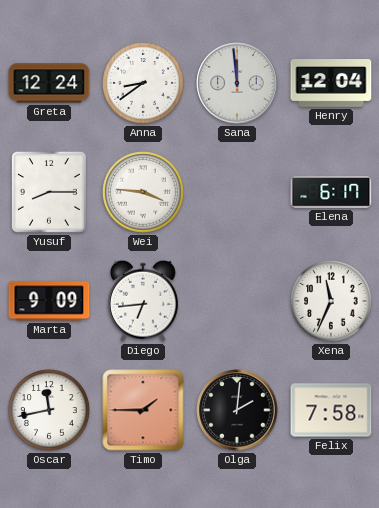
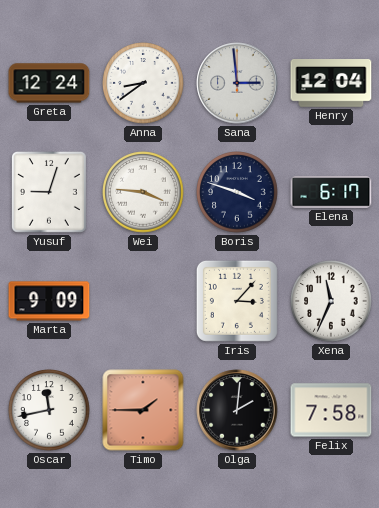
Sana: 11:59 -> 2:59 (237, 83)
Yusuf: 8:15 -> 9:03 (49, 192)
Boris: none -> 3:48 (237, 192)
Diego: 6:44 -> none (144, 301)
Iris: none -> 3:07 (237, 301)
